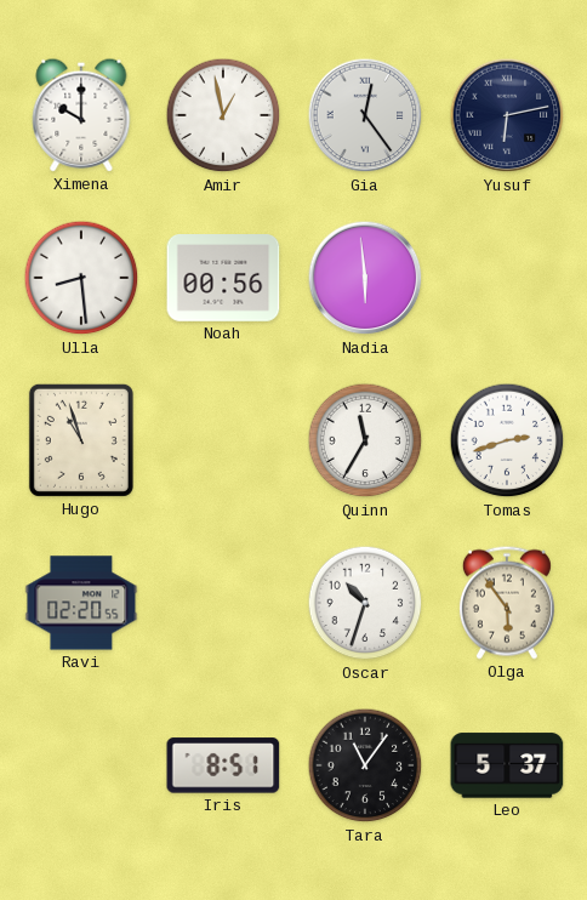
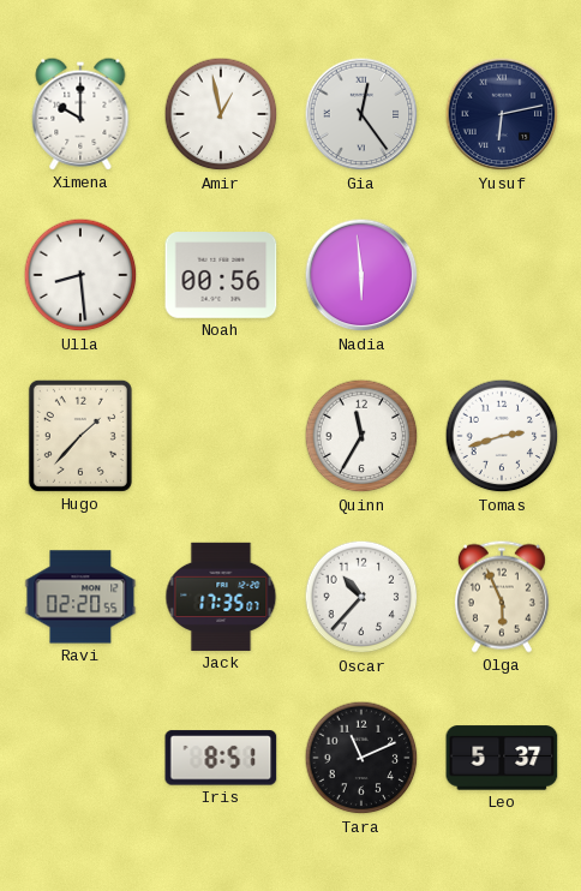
Hugo: 10:57 -> 1:37 (80, 436)
Jack: none -> 17:35 (221, 597)
Oscar: 10:33 -> 10:37 (361, 597)
Olga: 5:54 -> 5:56 (502, 597)
Tara: 11:06 -> 11:11 (361, 758)
